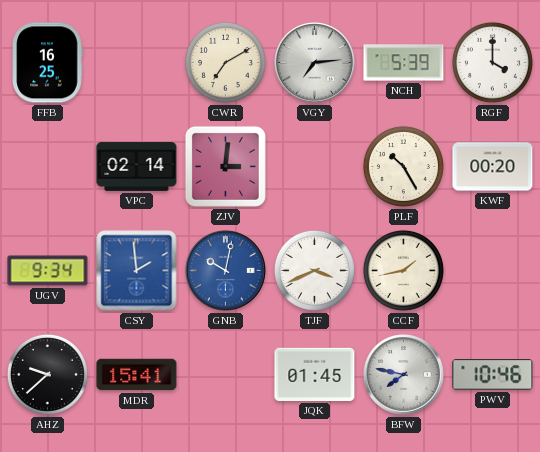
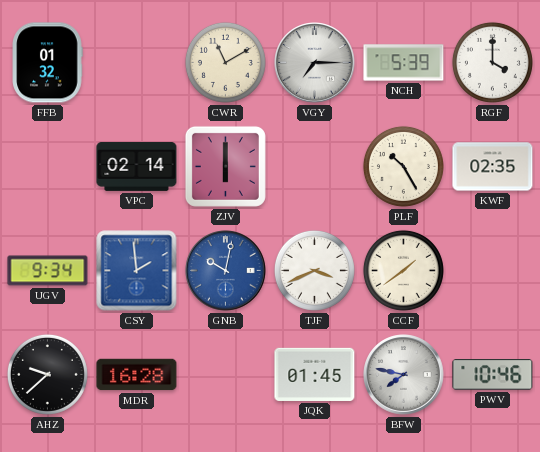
FFB: 16:25 -> 01:32 (47, 63)
CWR: 7:10 -> 11:10 (225, 62)
VGY: 7:14 -> 7:15 (315, 63)
ZJV: 3:01 -> 6:00 (225, 166)
KWF: 00:20 -> 02:35 (493, 167)
CCF: 1:43 -> 1:39 (403, 270)
MDR: 15:41 -> 16:28 (137, 375)
